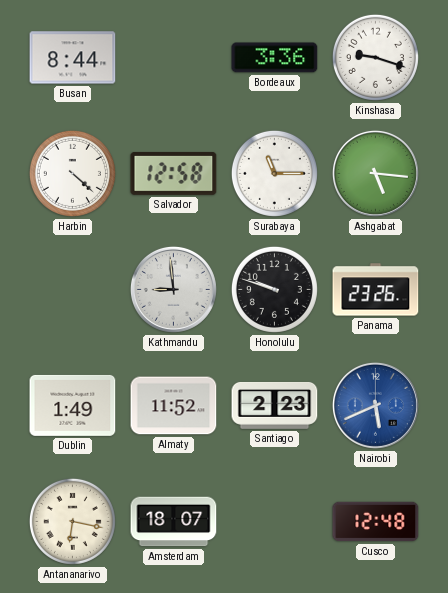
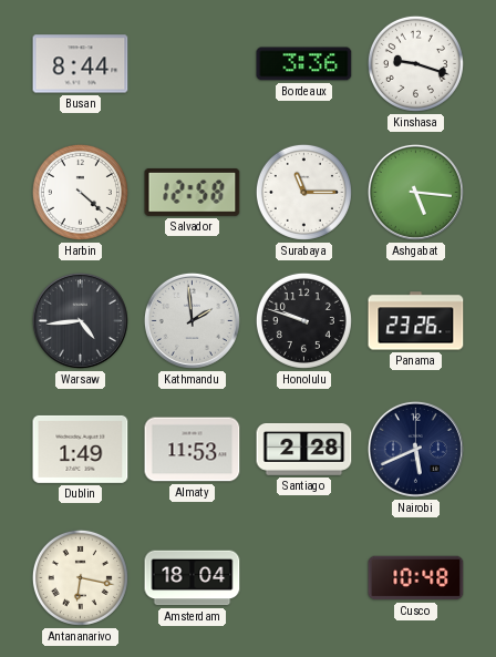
Warsaw: none -> 4:44 (80, 320)
Kathmandu: 8:59 -> 1:59 (192, 320)
Almaty: 11:52 -> 11:53 (193, 450)
Santiago: 2:23 -> 2:28 (304, 449)
Nairobi dial: blue -> navy (415, 449)
Amsterdam: 18:07 -> 18:04 (193, 578)
Cusco: 12:48 -> 10:48 (416, 578)
